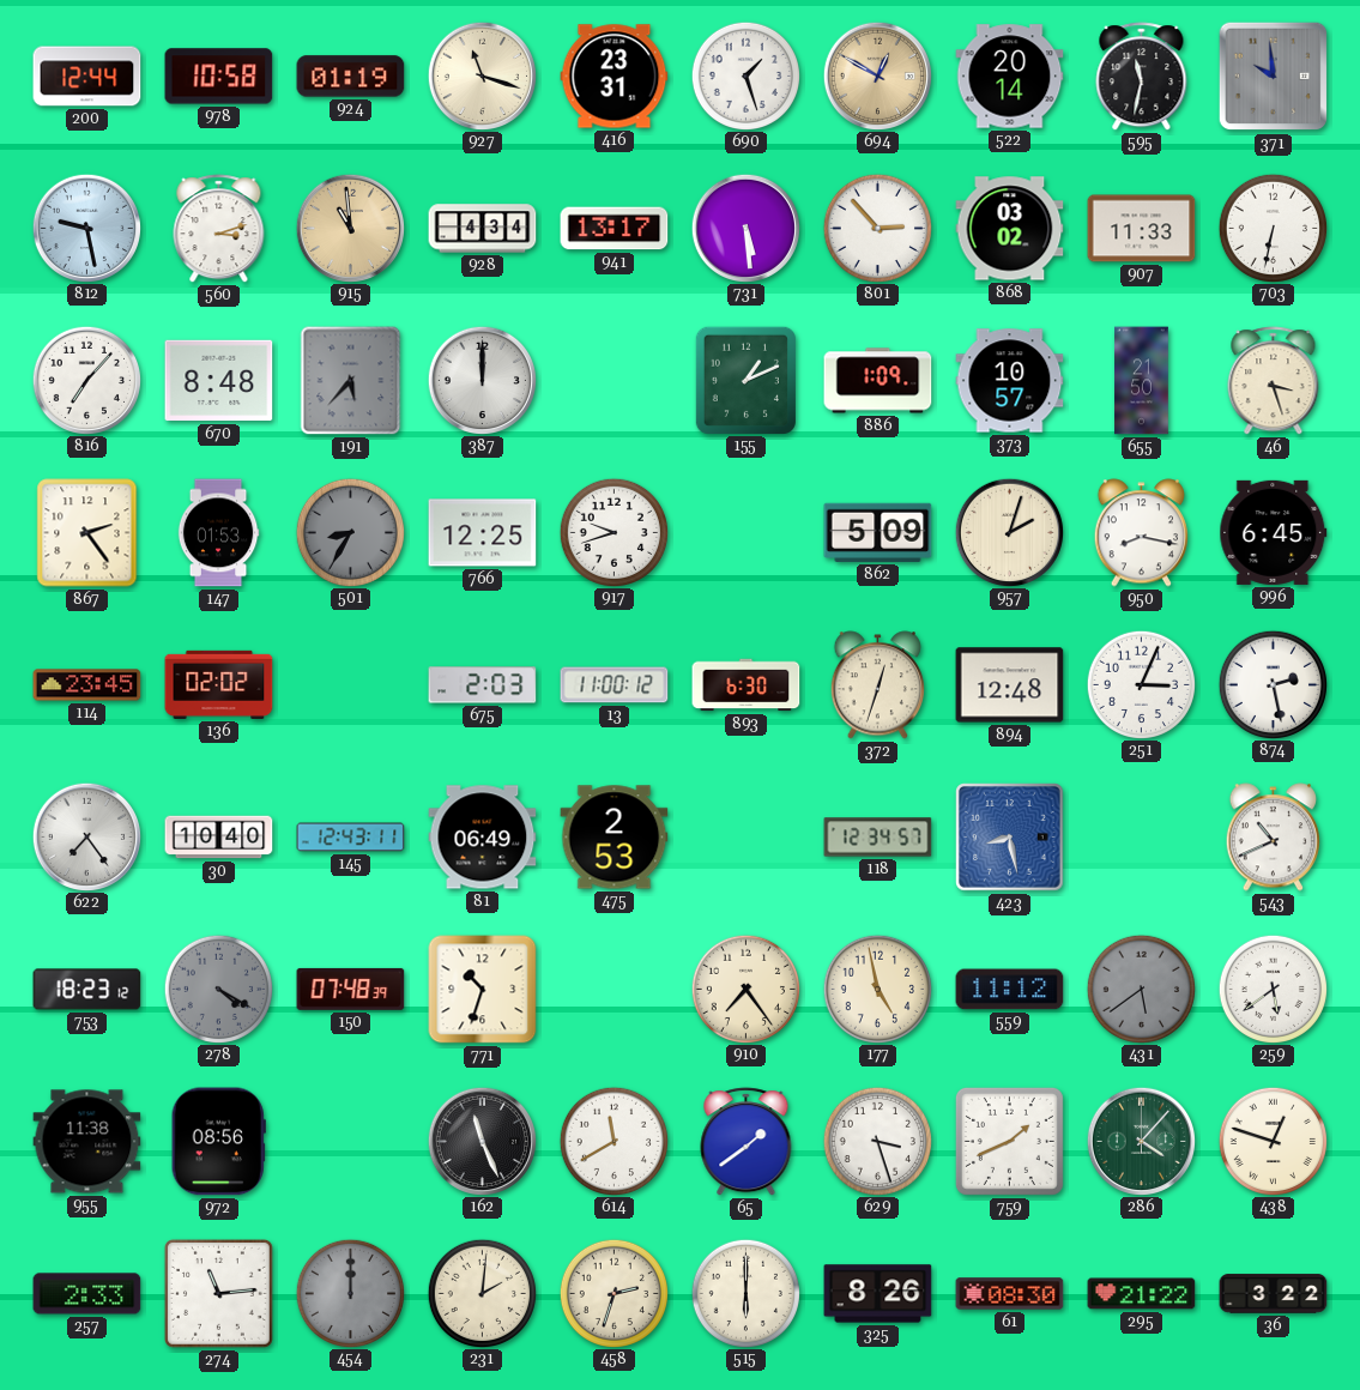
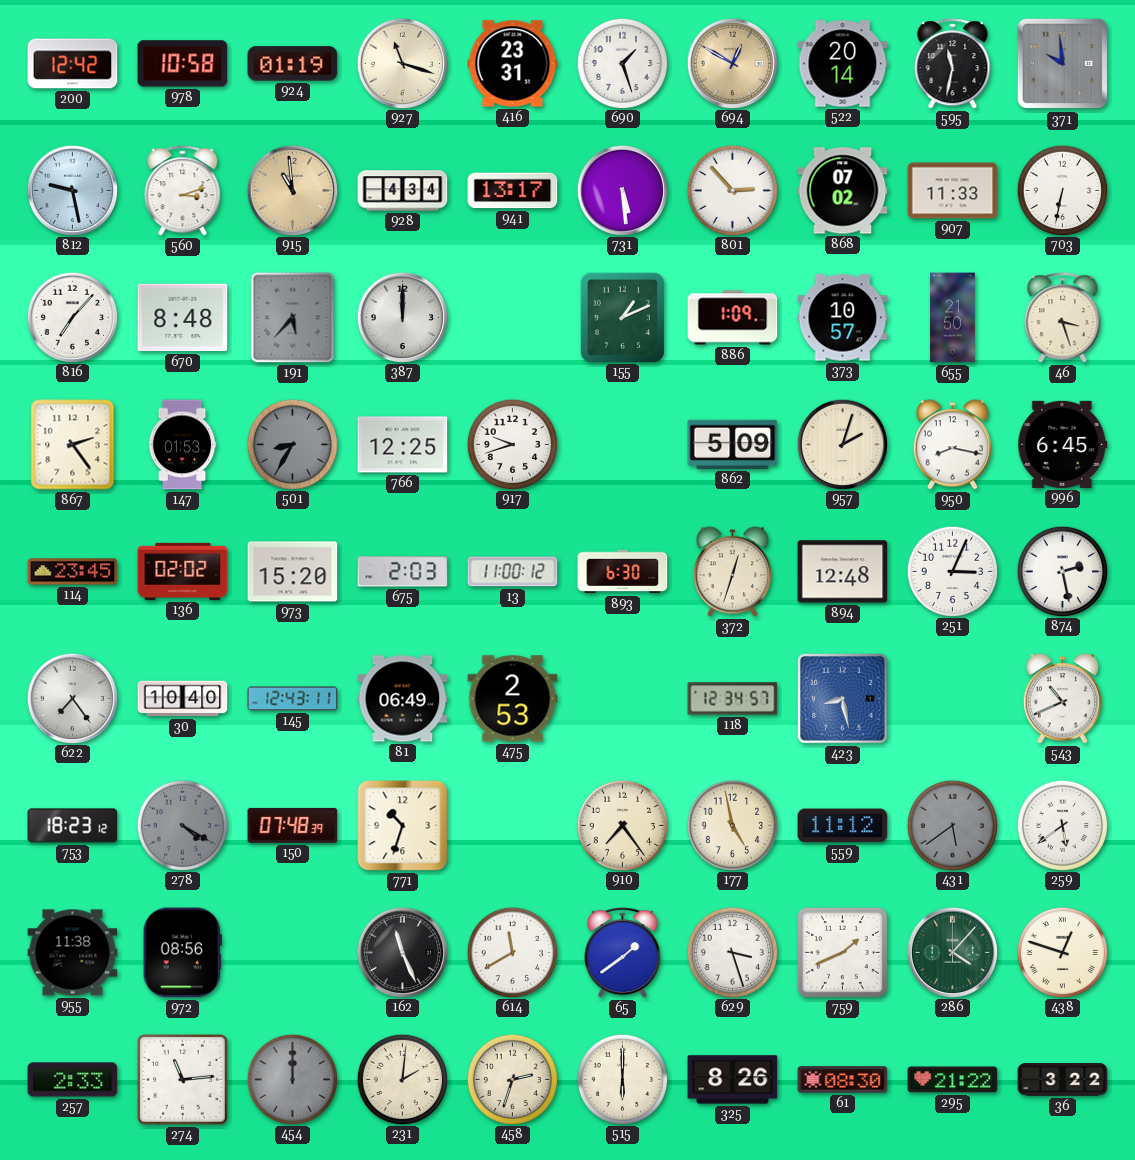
200: 12:44 -> 12:42 (73, 64)
868: 03:02 -> 07:02 (843, 191)
973: none -> 15:20 (293, 572)
